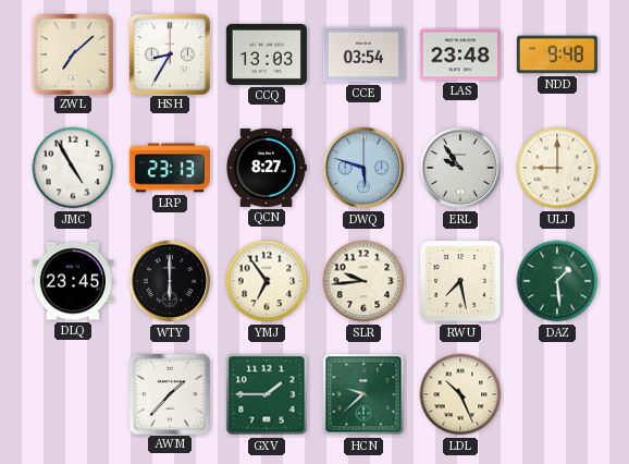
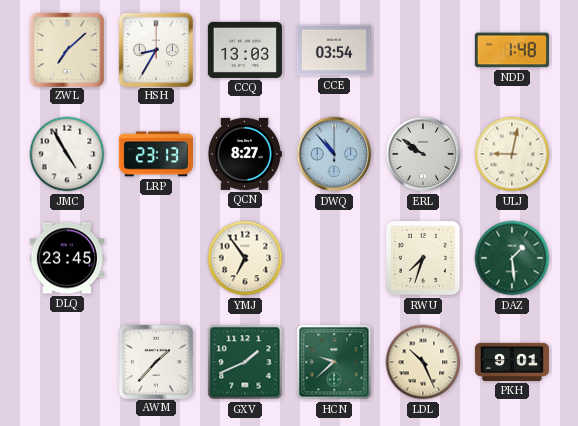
LAS: 23:48 -> none (460, 54)
NDD: 9:48 -> 1:48 (512, 50)
DWQ: 5:48 -> 10:53 (334, 154)
ERL: 9:54 -> 9:51 (423, 154)
ULJ: 9:00 -> 9:02 (512, 154)
WTY: 6:00 -> none (170, 281)
SLR: 9:44 -> none (363, 281)
RWU: 7:28 -> 7:33 (423, 258)
GXV: 1:45 -> 1:41 (245, 362)
PKH: none -> 9:01 (512, 362)
